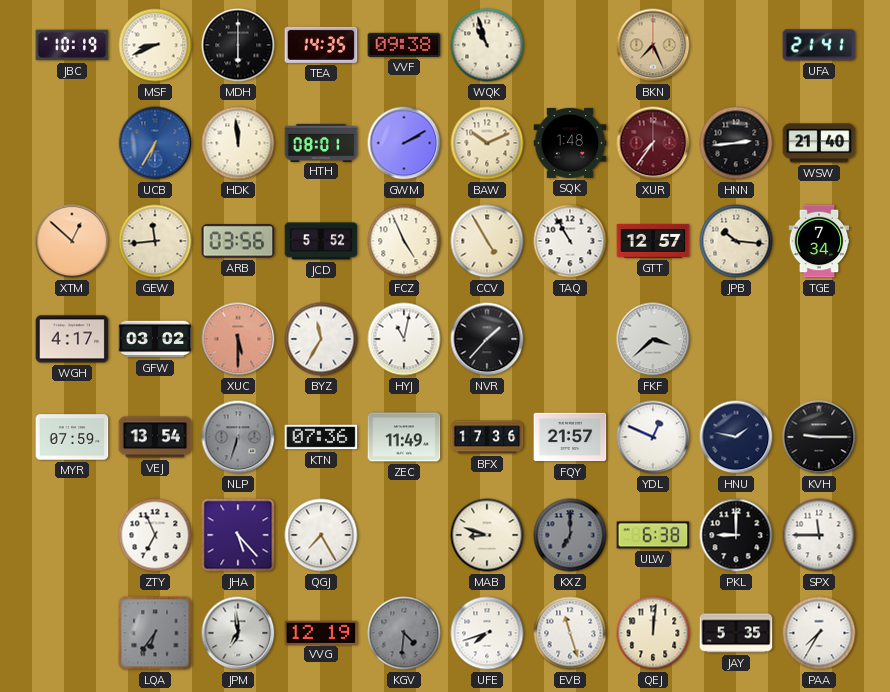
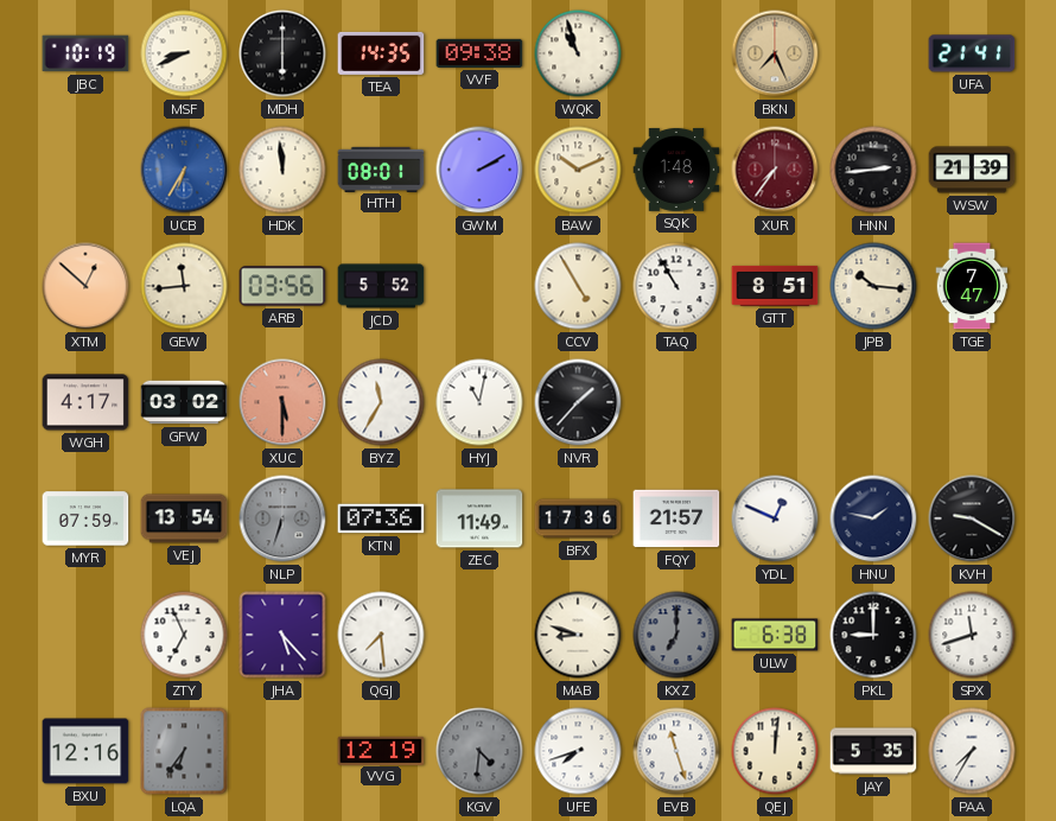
WSW: 21:40 -> 21:39 (972, 170)
FCZ: 4:56 -> none (404, 241)
GTT: 12:57 -> 8:51 (775, 286)
TGE: 7:34 -> 7:47 (972, 286)
FKF: 3:38 -> none (653, 339)
KVH: 9:15 -> 9:20 (972, 518)
QGJ: 7:25 -> 7:29 (381, 635)
SPX: 11:45 -> 11:42 (972, 635)
BXU: none -> 12:16 (85, 751)
JPM: 6:59 -> none (238, 633)
